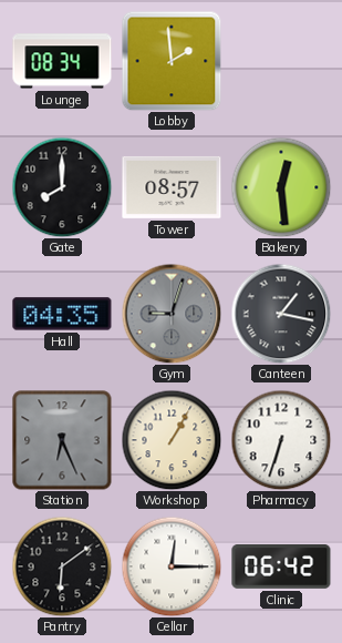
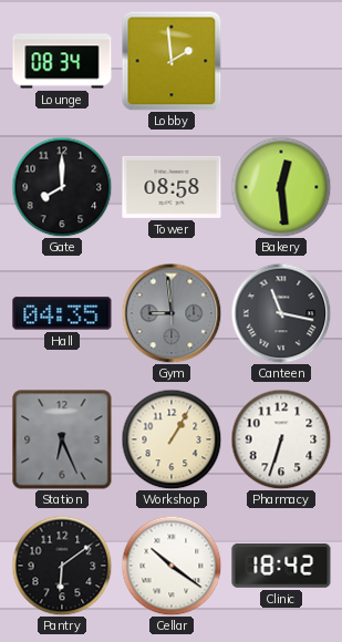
Tower: 08:57 -> 08:58 (172, 187)
Gym: 9:03 -> 8:59 (172, 313)
Canteen: 1:17 -> 11:17 (281, 313)
Cellar: 12:15 -> 10:21 (172, 566)
Clinic: 06:42 -> 18:42 (281, 566)
